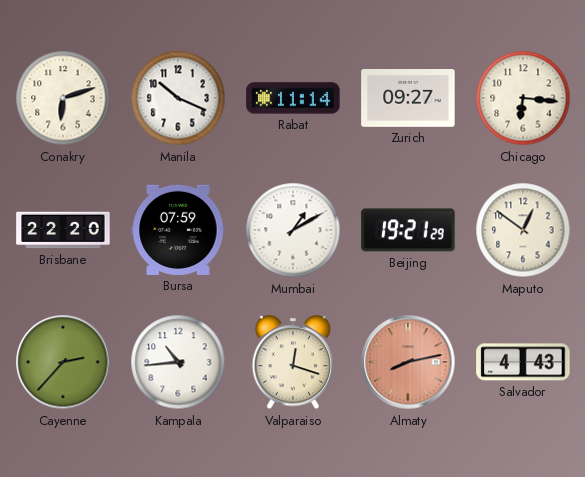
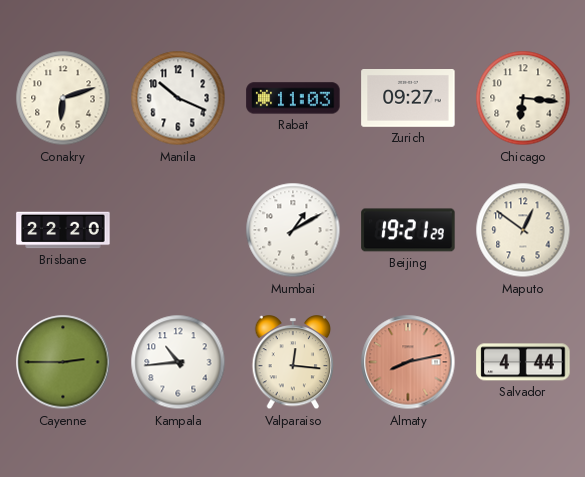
Rabat: 11:14 -> 11:03 (293, 98)
Bursa: 07:59 -> none (178, 230)
Cayenne: 2:37 -> 2:45 (63, 362)
Valparaiso: 12:18 -> 12:16 (293, 363)
Salvador: 4:43 -> 4:44 (523, 362)
